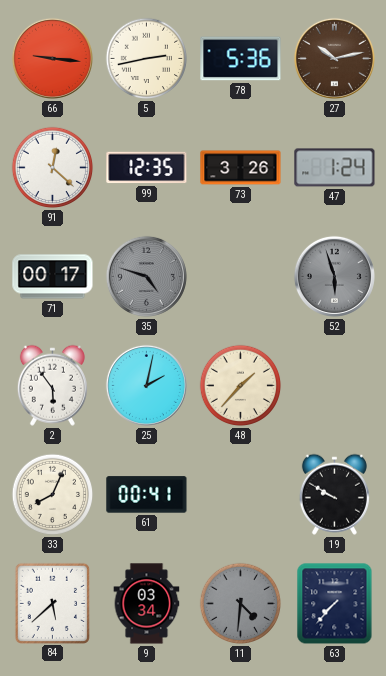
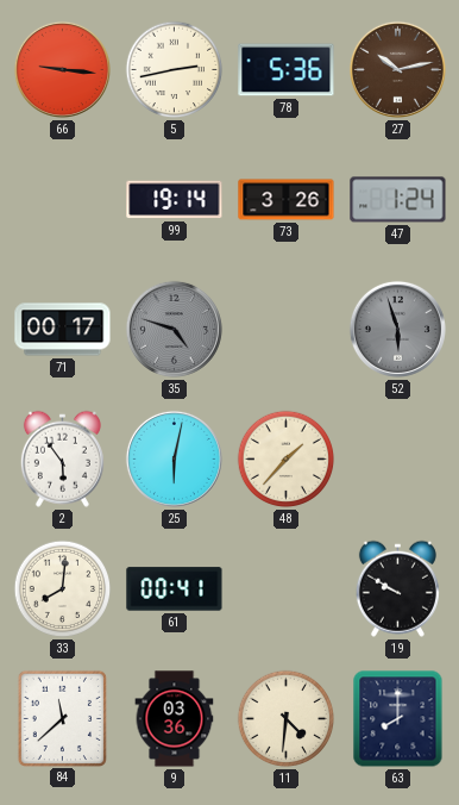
91: 12:22 -> none (53, 168)
99: 12:35 -> 19:14 (175, 200)
25: 2:02 -> 6:02 (174, 458)
33: 8:04 -> 8:01 (63, 589)
84: 5:38 -> 11:38 (62, 718)
9: 03:34 -> 03:36 (175, 719)
11 dial: grey -> cream (287, 719)
63: 7:37 -> 8:00 (398, 719)
